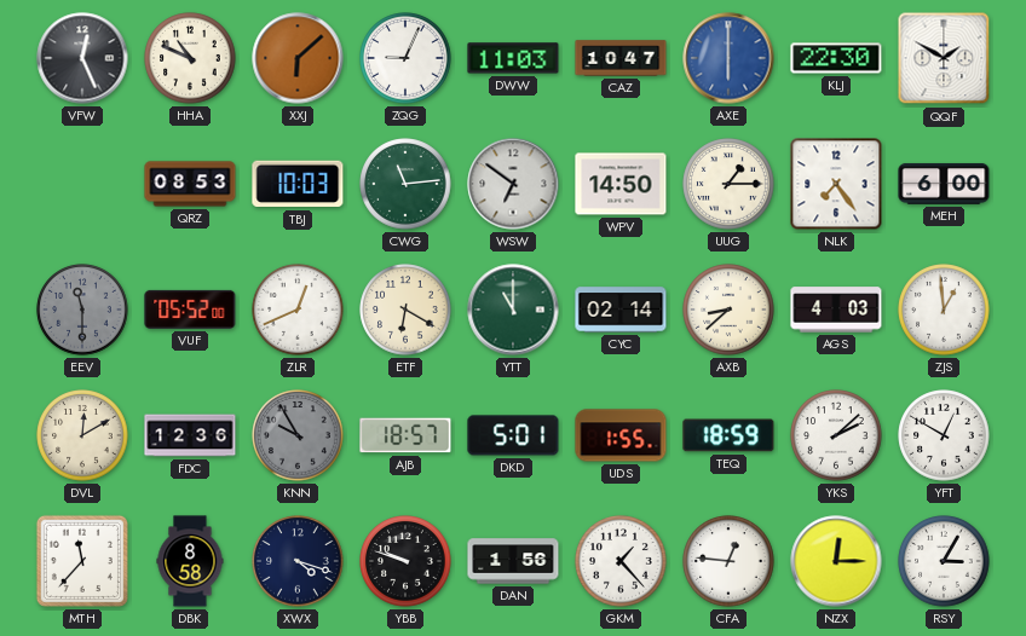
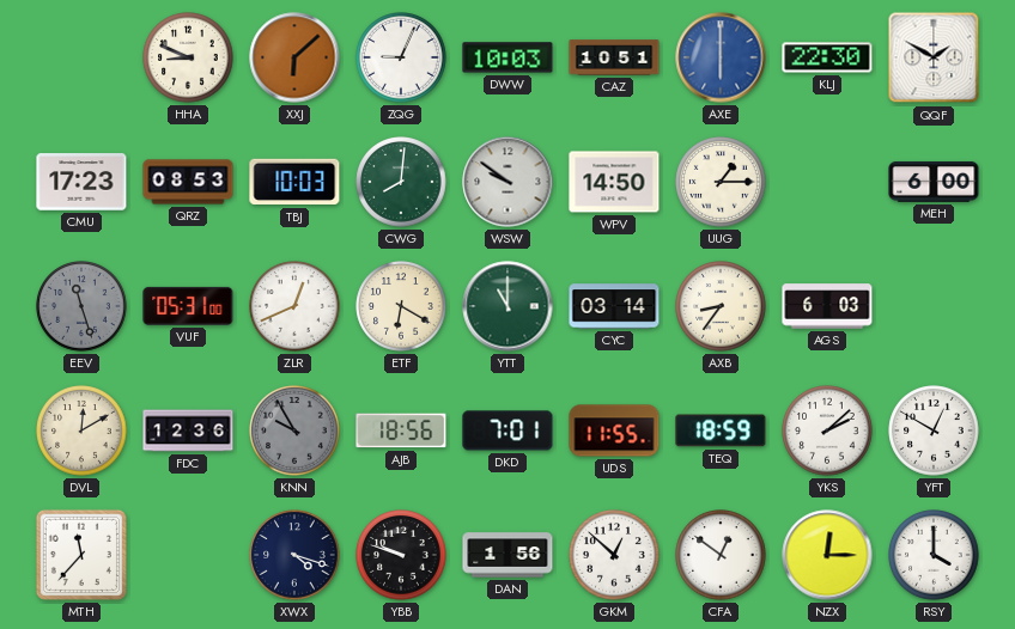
VFW: 12:26 -> none (82, 58)
HHA: 10:49 -> 8:49 (188, 57)
DWW: 11:03 -> 10:03 (508, 57)
CAZ: 10:47 -> 10:51 (614, 57)
CMU: none -> 17:23 (81, 182)
CWG: 11:14 -> 8:01 (401, 182)
WSW: 6:51 -> 9:51 (508, 182)
NLK: 7:24 -> none (836, 184)
EEV: 11:30 -> 11:27 (81, 306)
VUF: 05:52 -> 05:31 (188, 306)
CYC: 02:14 -> 03:14 (614, 306)
AXB: 8:38 -> 8:36 (721, 306)
AGS: 4:03 -> 6:03 (827, 306)
ZJS: 12:59 -> none (944, 310)
AJB: 18:57 -> 18:56 (401, 430)
DKD: 5:01 -> 7:01 (508, 430)
UDS: 1:55 -> 11:55 (614, 430)
DBK: 8:58 -> none (190, 561)
GKM: 1:23 -> 12:52 (614, 555)
CFA: 12:46 -> 12:51 (721, 555)
RSY: 3:05 -> 4:00 (934, 555)
